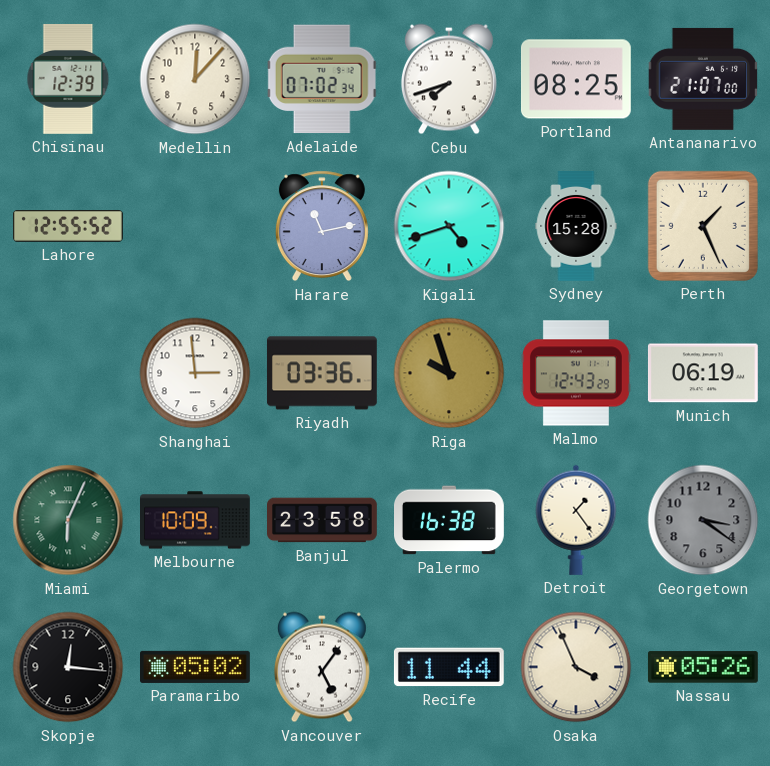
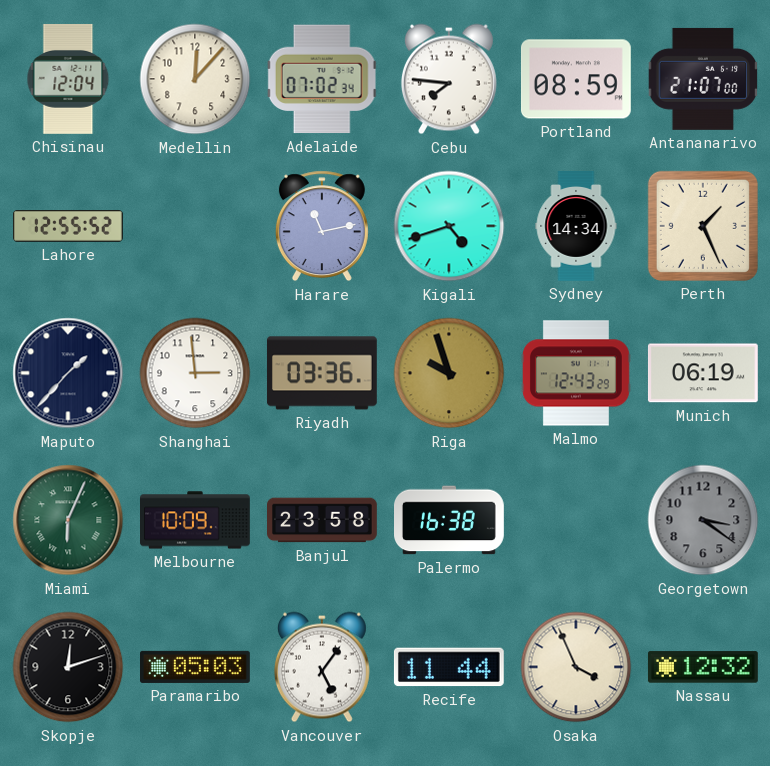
Chisinau: 12:39 -> 12:04 (68, 79)
Cebu: 7:42 -> 7:46 (449, 79)
Portland: 08:25 -> 08:59 (576, 79)
Sydney: 15:28 -> 14:34 (576, 227)
Maputo: none -> 1:37 (68, 373)
Detroit: 1:24 -> none (576, 520)
Skopje: 12:16 -> 12:12 (68, 667)
Paramaribo: 05:02 -> 05:03 (196, 667)
Nassau: 05:26 -> 12:32 (703, 667)
